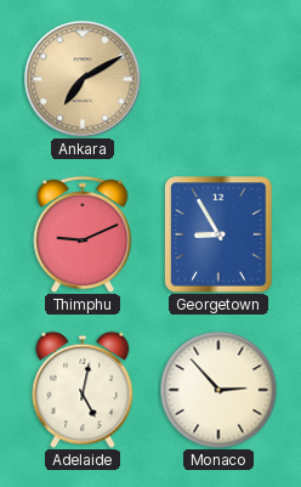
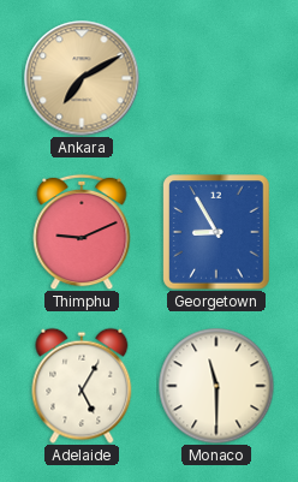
Adelaide: 5:02 -> 5:05 (82, 386)
Monaco: 2:53 -> 11:30 (216, 386)
